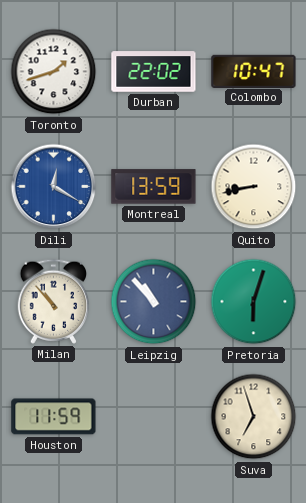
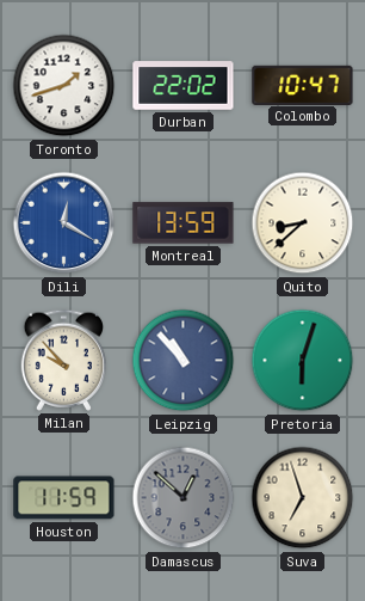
Quito: 8:43 -> 8:38 (303, 223)
Milan: 10:53 -> 9:53 (64, 360)
Damascus: none -> 12:52 (184, 498)
